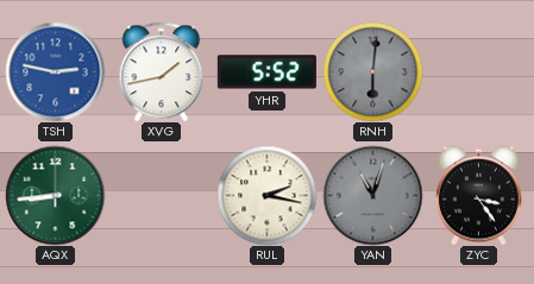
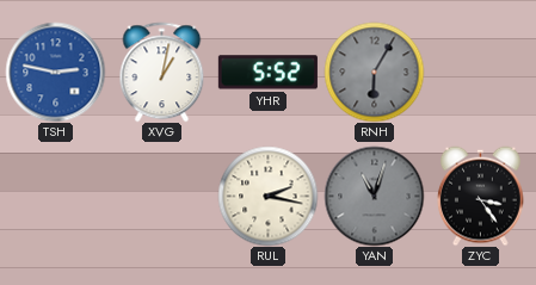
XVG: 1:43 -> 1:02 (162, 72)
RNH: 6:01 -> 6:05 (374, 72)
AQX: 8:44 -> none (55, 195)
